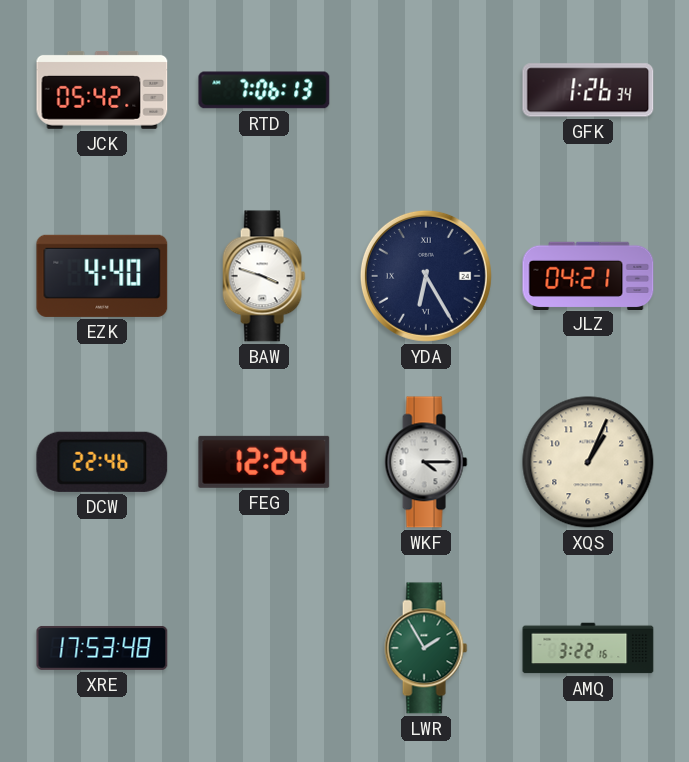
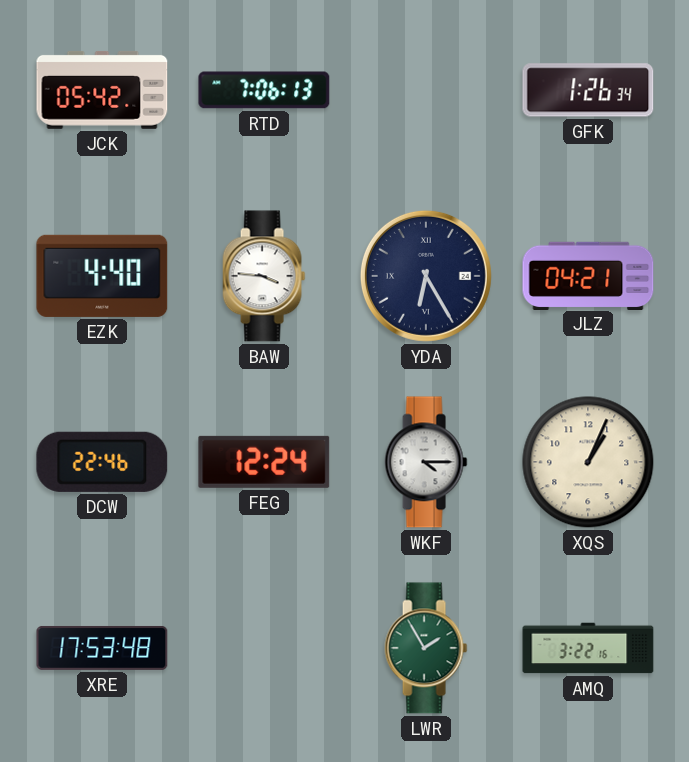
BAW: 3:48 -> 3:46 (264, 276)
